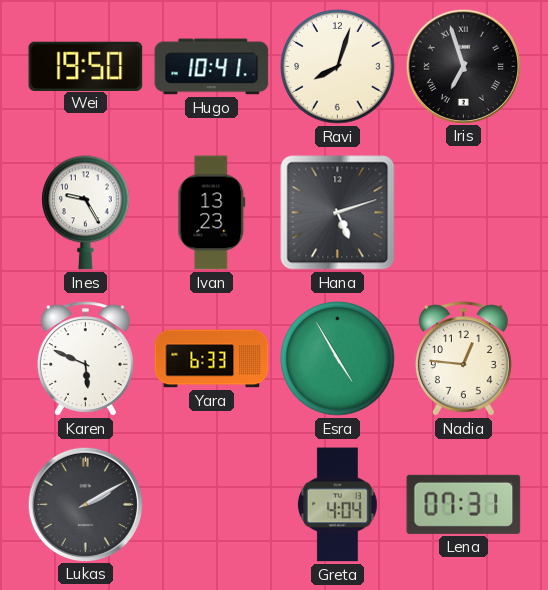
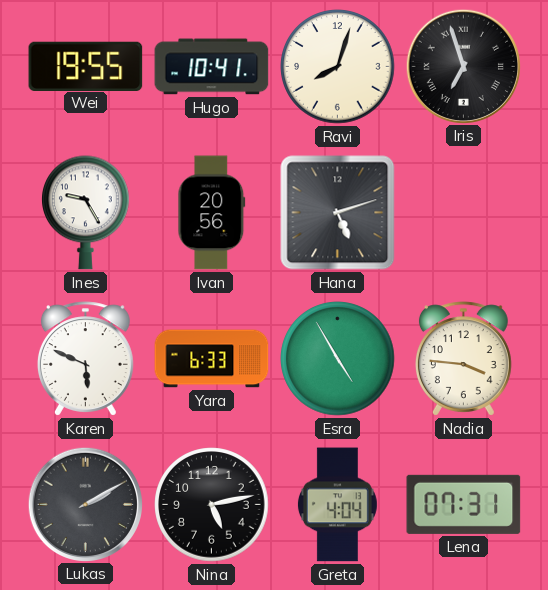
Wei: 19:50 -> 19:55 (86, 66)
Ivan: 13:23 -> 20:56 (212, 213)
Nadia: 12:46 -> 3:46 (463, 359)
Nina: none -> 5:13 (212, 505)
